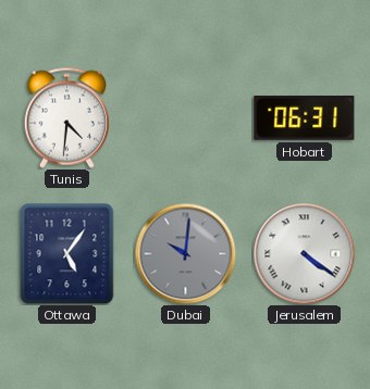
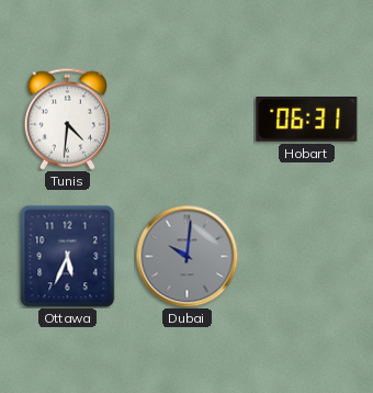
Ottawa: 5:06 -> 5:34 (68, 256)
Jerusalem: 4:21 -> none (304, 253)
